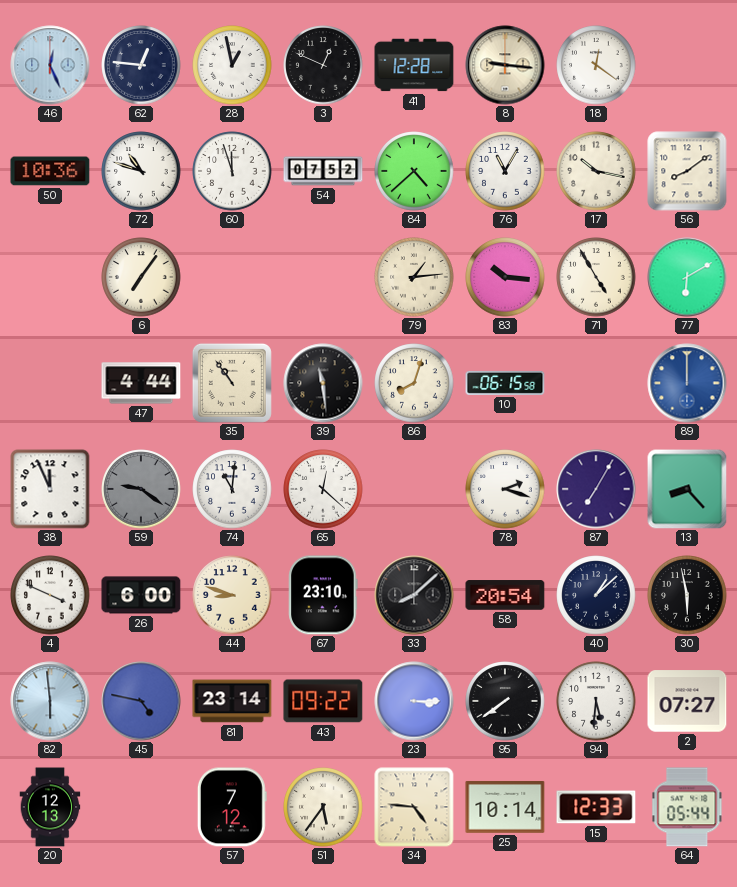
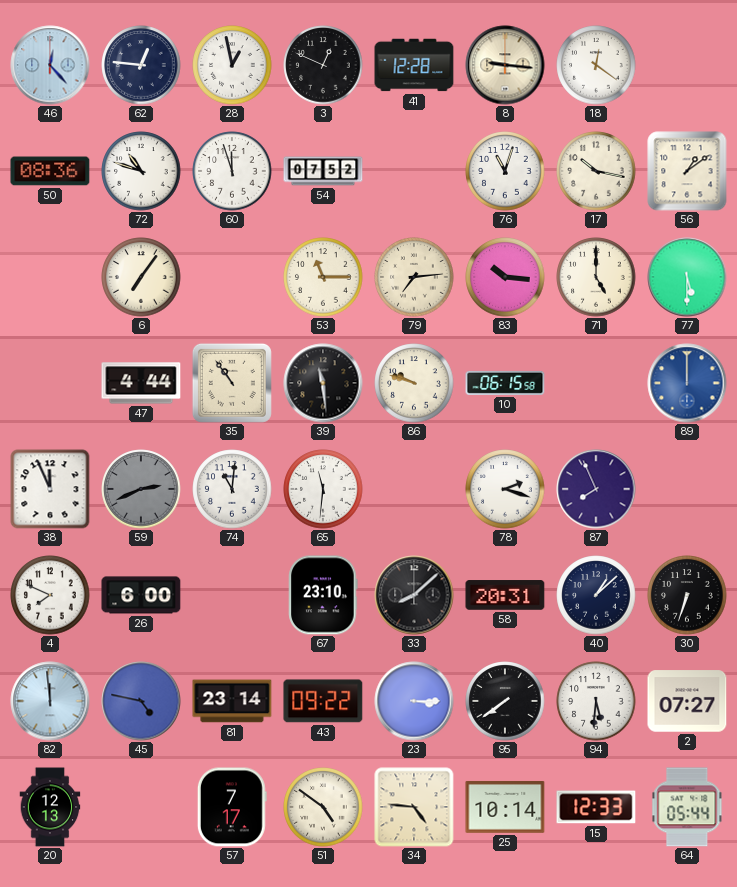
46: 12:26 -> 12:23 (50, 65)
50: 10:36 -> 08:36 (50, 171)
84: 4:38 -> none (414, 171)
76: 11:05 -> 11:03 (505, 171)
56: 8:09 -> 1:09 (687, 171)
53: none -> 11:15 (323, 277)
79: 1:14 -> 7:14 (414, 277)
71: 4:55 -> 5:00 (596, 277)
77: 6:10 -> 5:30 (687, 277)
86: 8:03 -> 9:48 (414, 383)
59: 9:21 -> 2:41 (141, 489)
65: 12:22 -> 11:31 (323, 489)
87: 7:05 -> 7:56 (596, 489)
13: 8:23 -> none (687, 489)
4: 3:49 -> 7:49 (50, 595)
44: 8:48 -> none (232, 595)
58: 20:54 -> 20:31 (505, 595)
30: 5:58 -> 6:33 (687, 595)
82: 5:59 -> 11:59 (50, 701)
57: 7:12 -> 7:17 (232, 807)
51: 5:36 -> 4:51 (323, 807)
